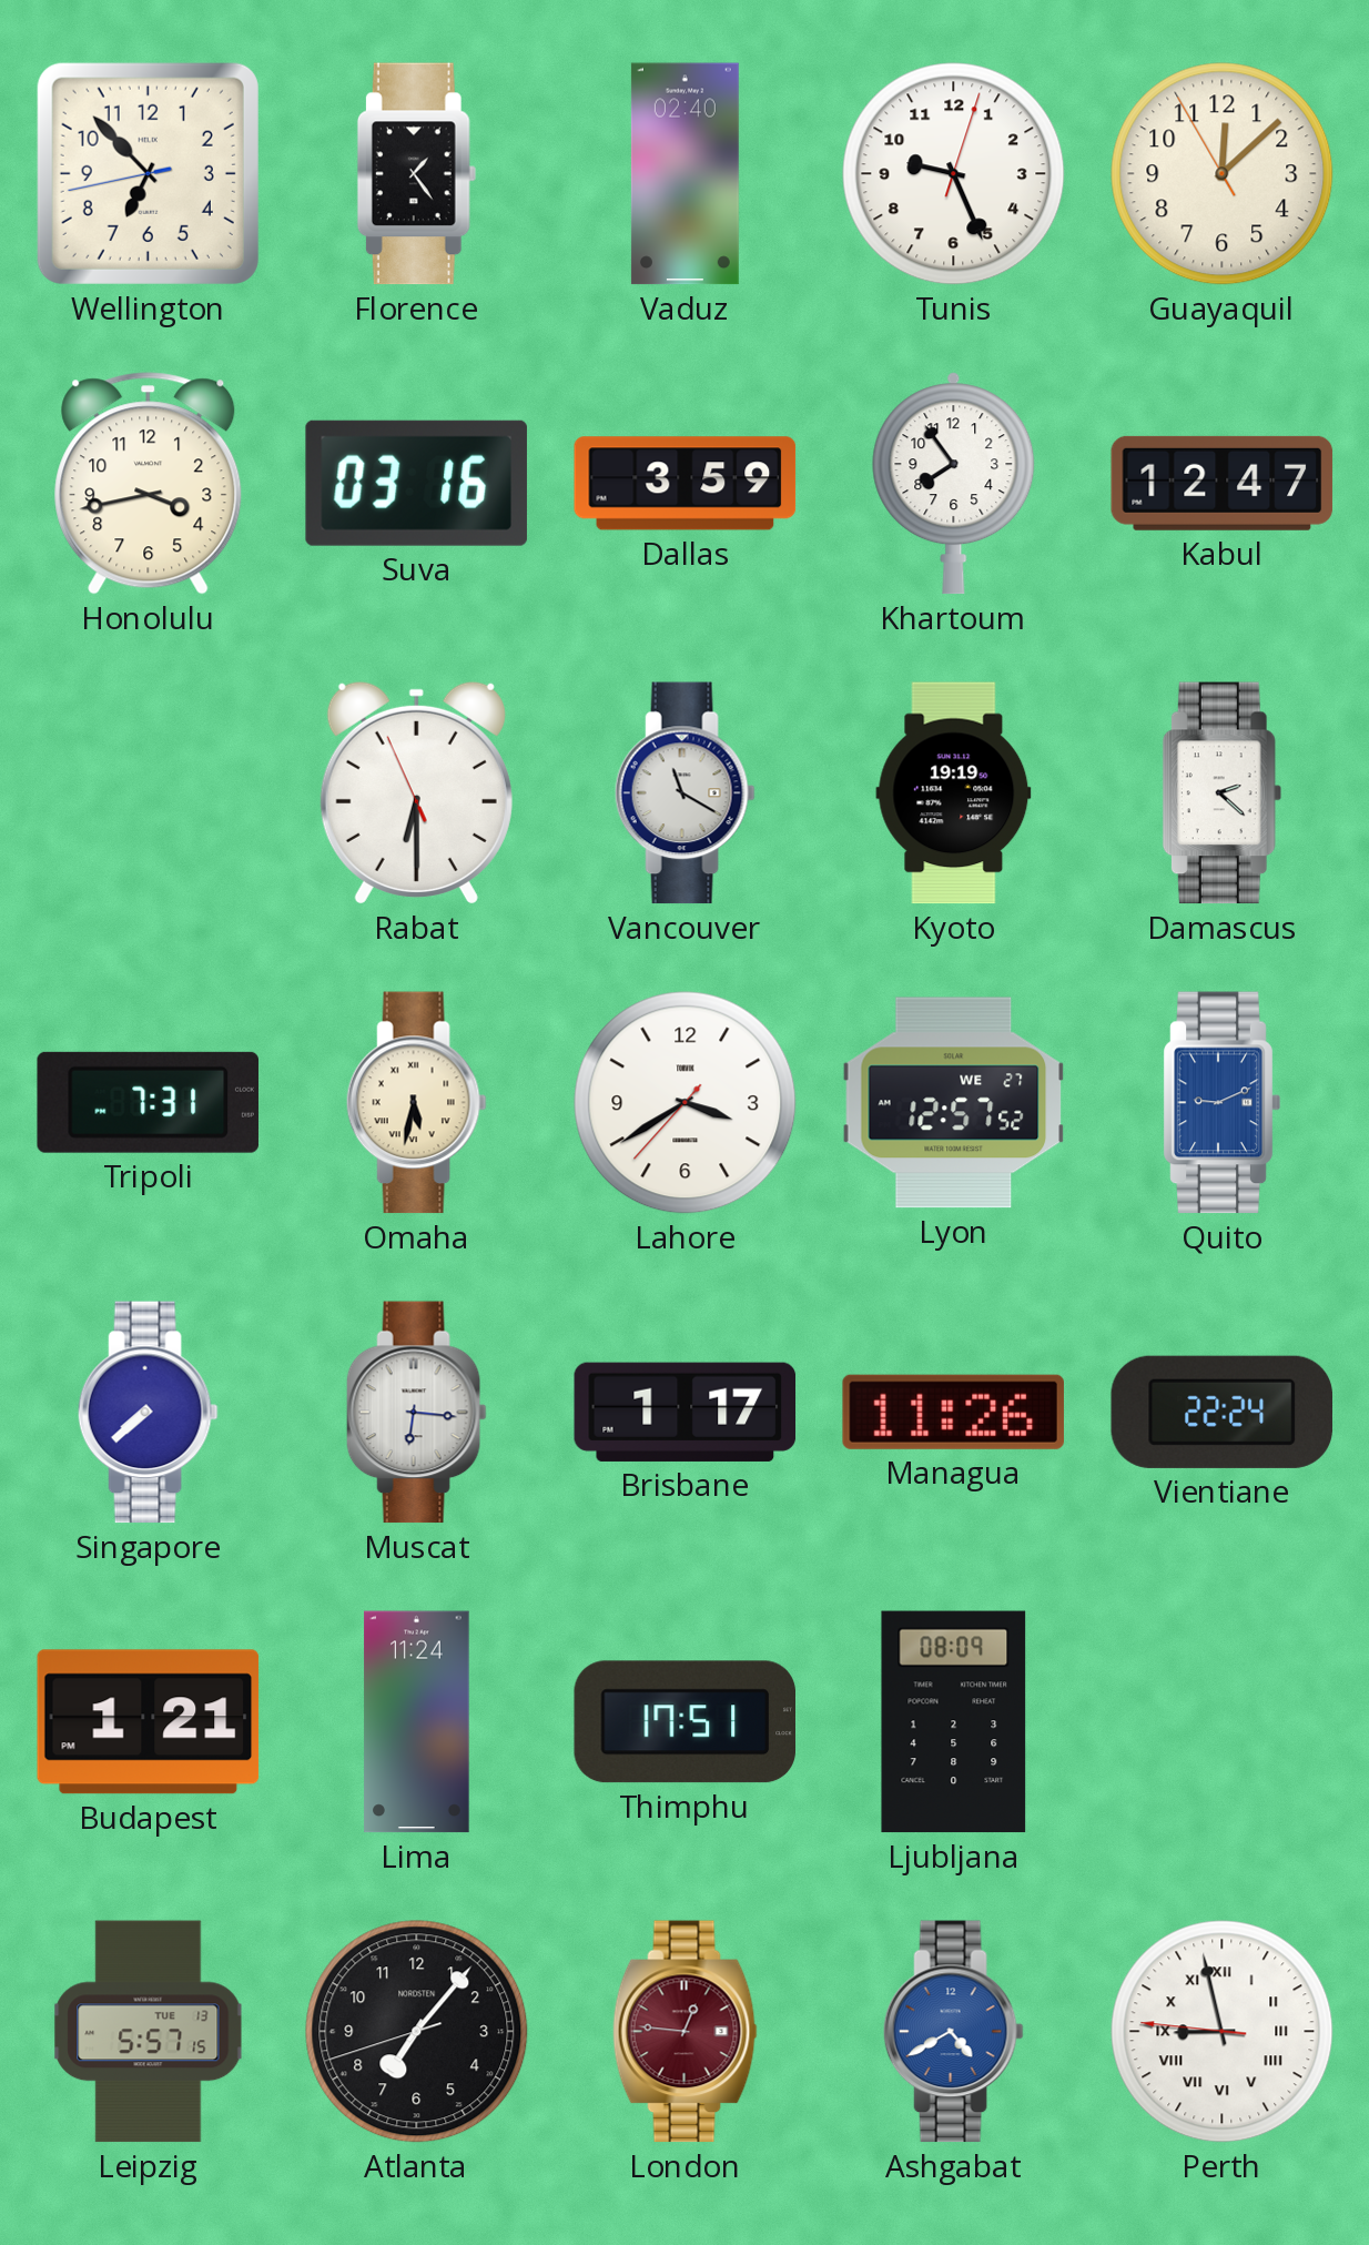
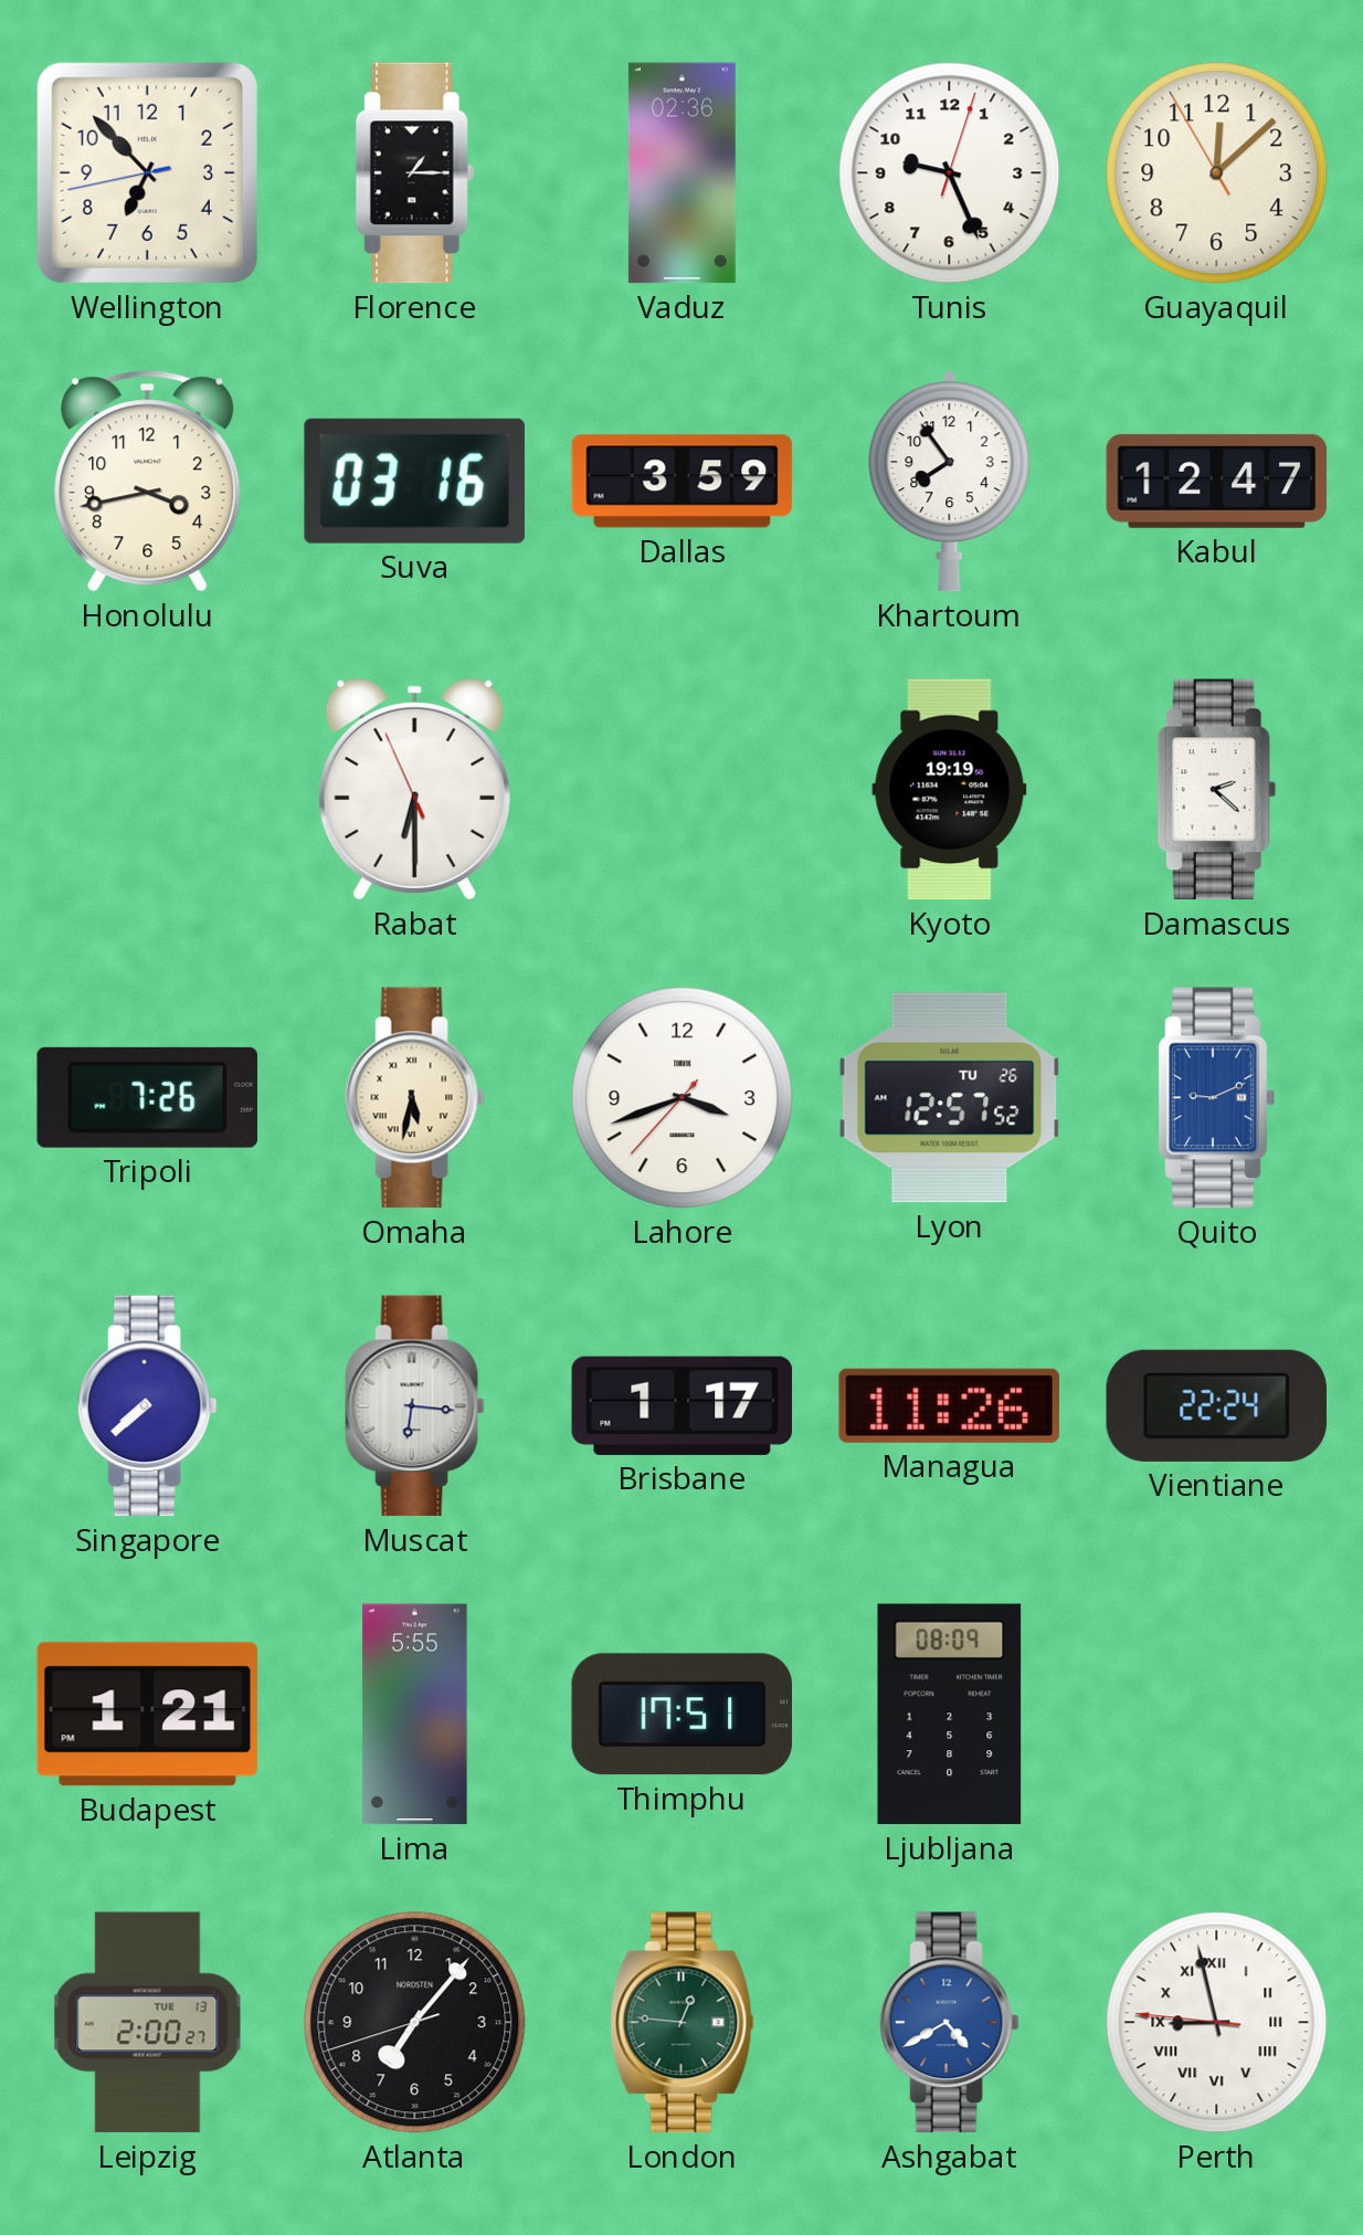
Florence: 1:24 -> 1:15 (414, 173)
Vaduz: 02:40 -> 02:36 (681, 173)
Vancouver: 11:20 -> none (684, 793)
Tripoli: 7:31 -> 7:26 (147, 1097)
Lahore: 3:39 -> 3:41 (683, 1098)
Lyon date: WE 27 -> TU 26 (950, 1098)
Lima: 11:24 -> 5:55 (415, 1715)
Leipzig: 5:57 -> 2:00 (148, 2023)
London dial: burgundy -> green (681, 2023)
